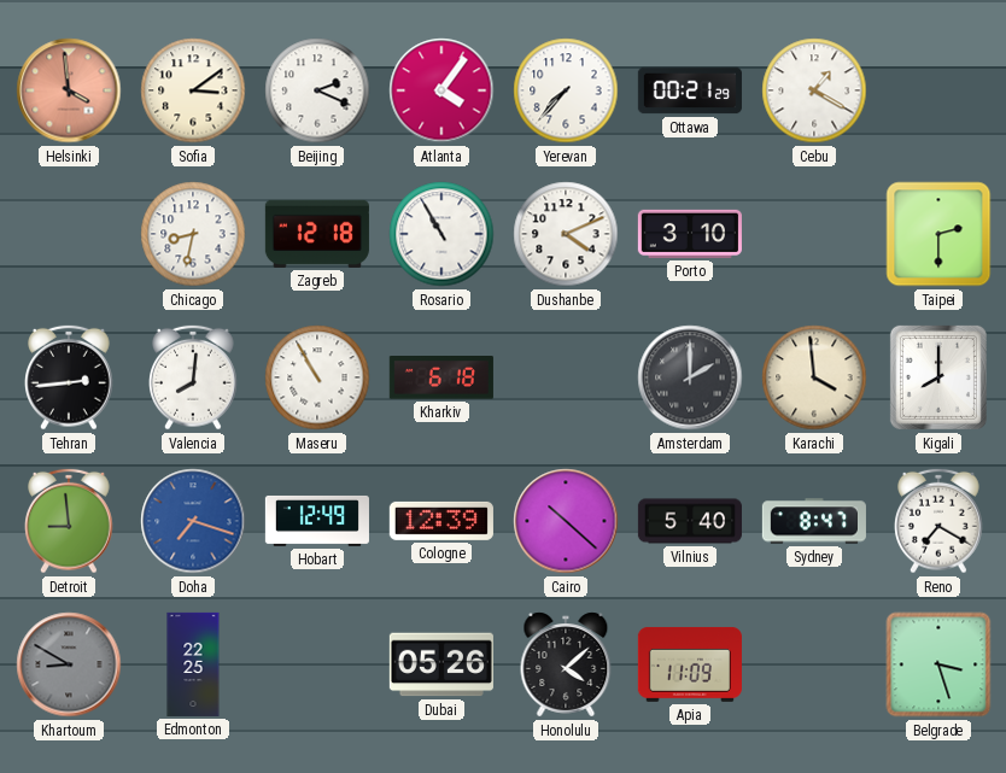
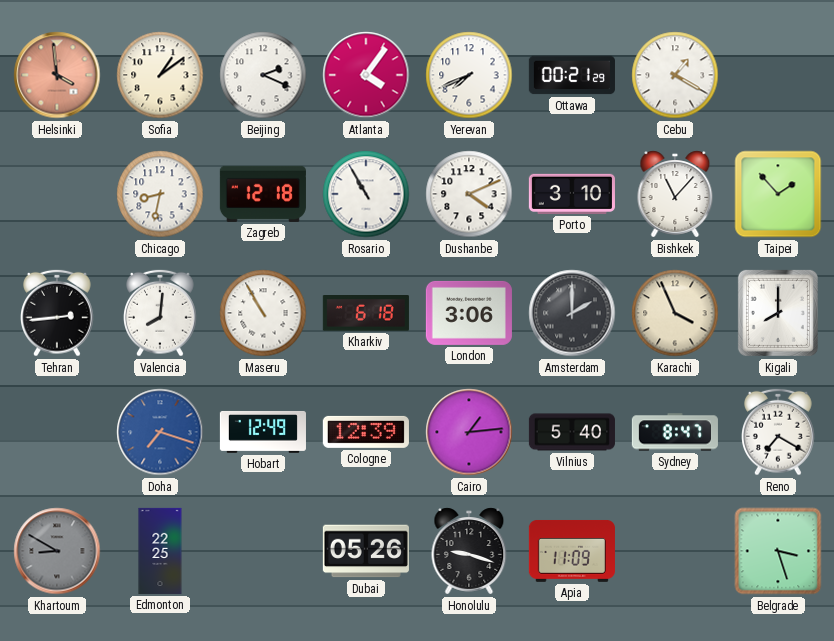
Sofia: 3:09 -> 1:09 (160, 75)
Yerevan: 7:37 -> 7:41 (469, 75)
Bishkek: none -> 11:07 (675, 194)
Taipei: 2:30 -> 1:53 (778, 194)
London: none -> 3:06 (469, 313)
Karachi: 3:59 -> 3:56 (675, 313)
Detroit: 8:59 -> none (70, 521)
Cairo: 10:22 -> 1:14 (469, 432)
Honolulu: 4:08 -> 9:18 (469, 551)
